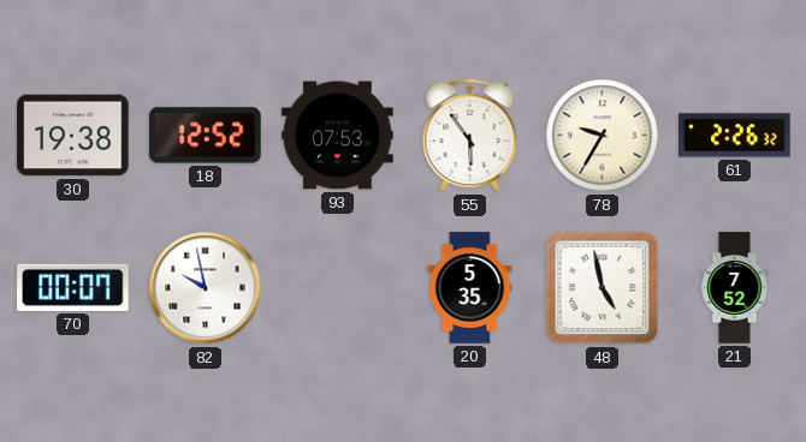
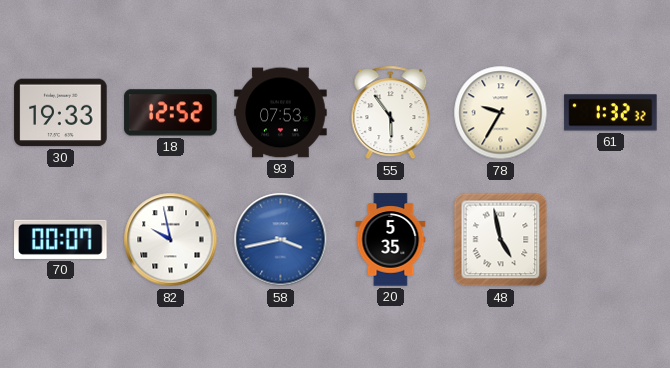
30: 19:38 -> 19:33 (61, 113)
61: 2:26 -> 1:32 (611, 113)
58: none -> 3:43 (281, 240)
21: 7:52 -> none (735, 288)
